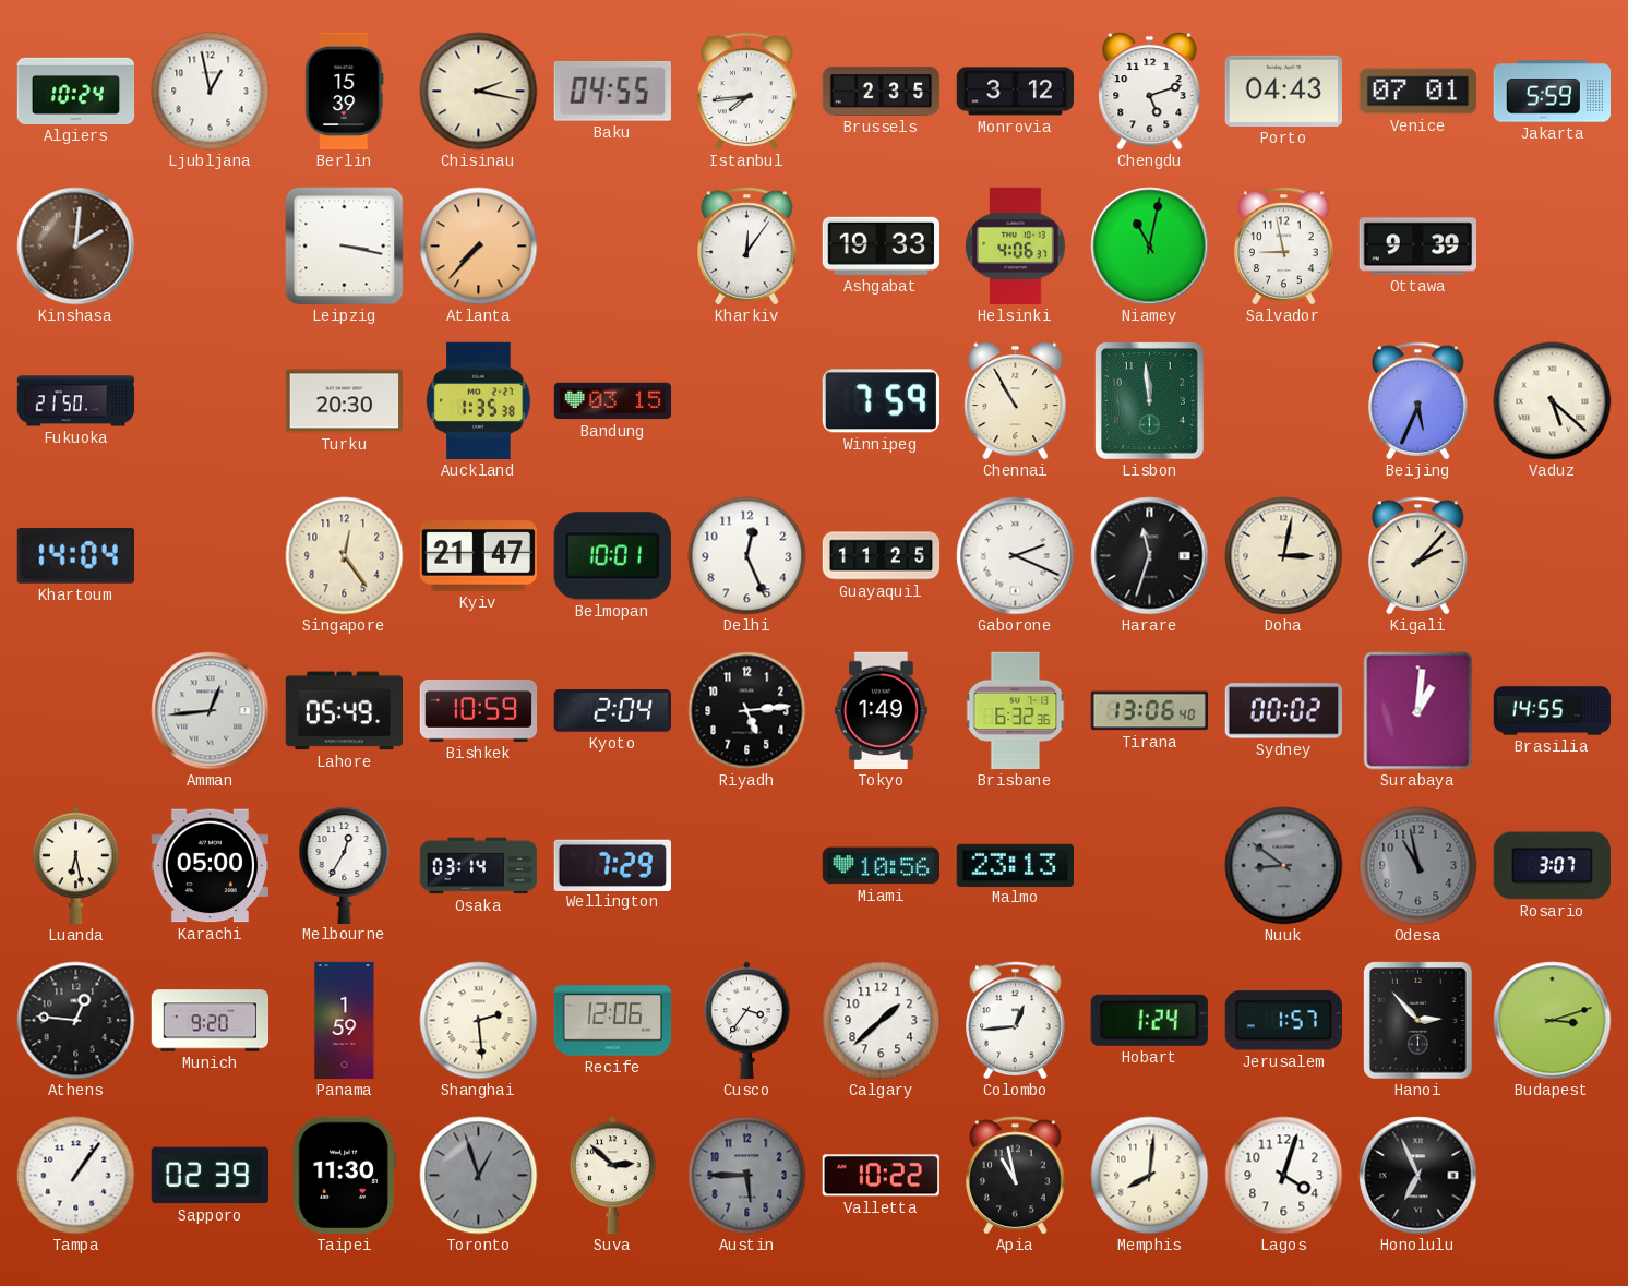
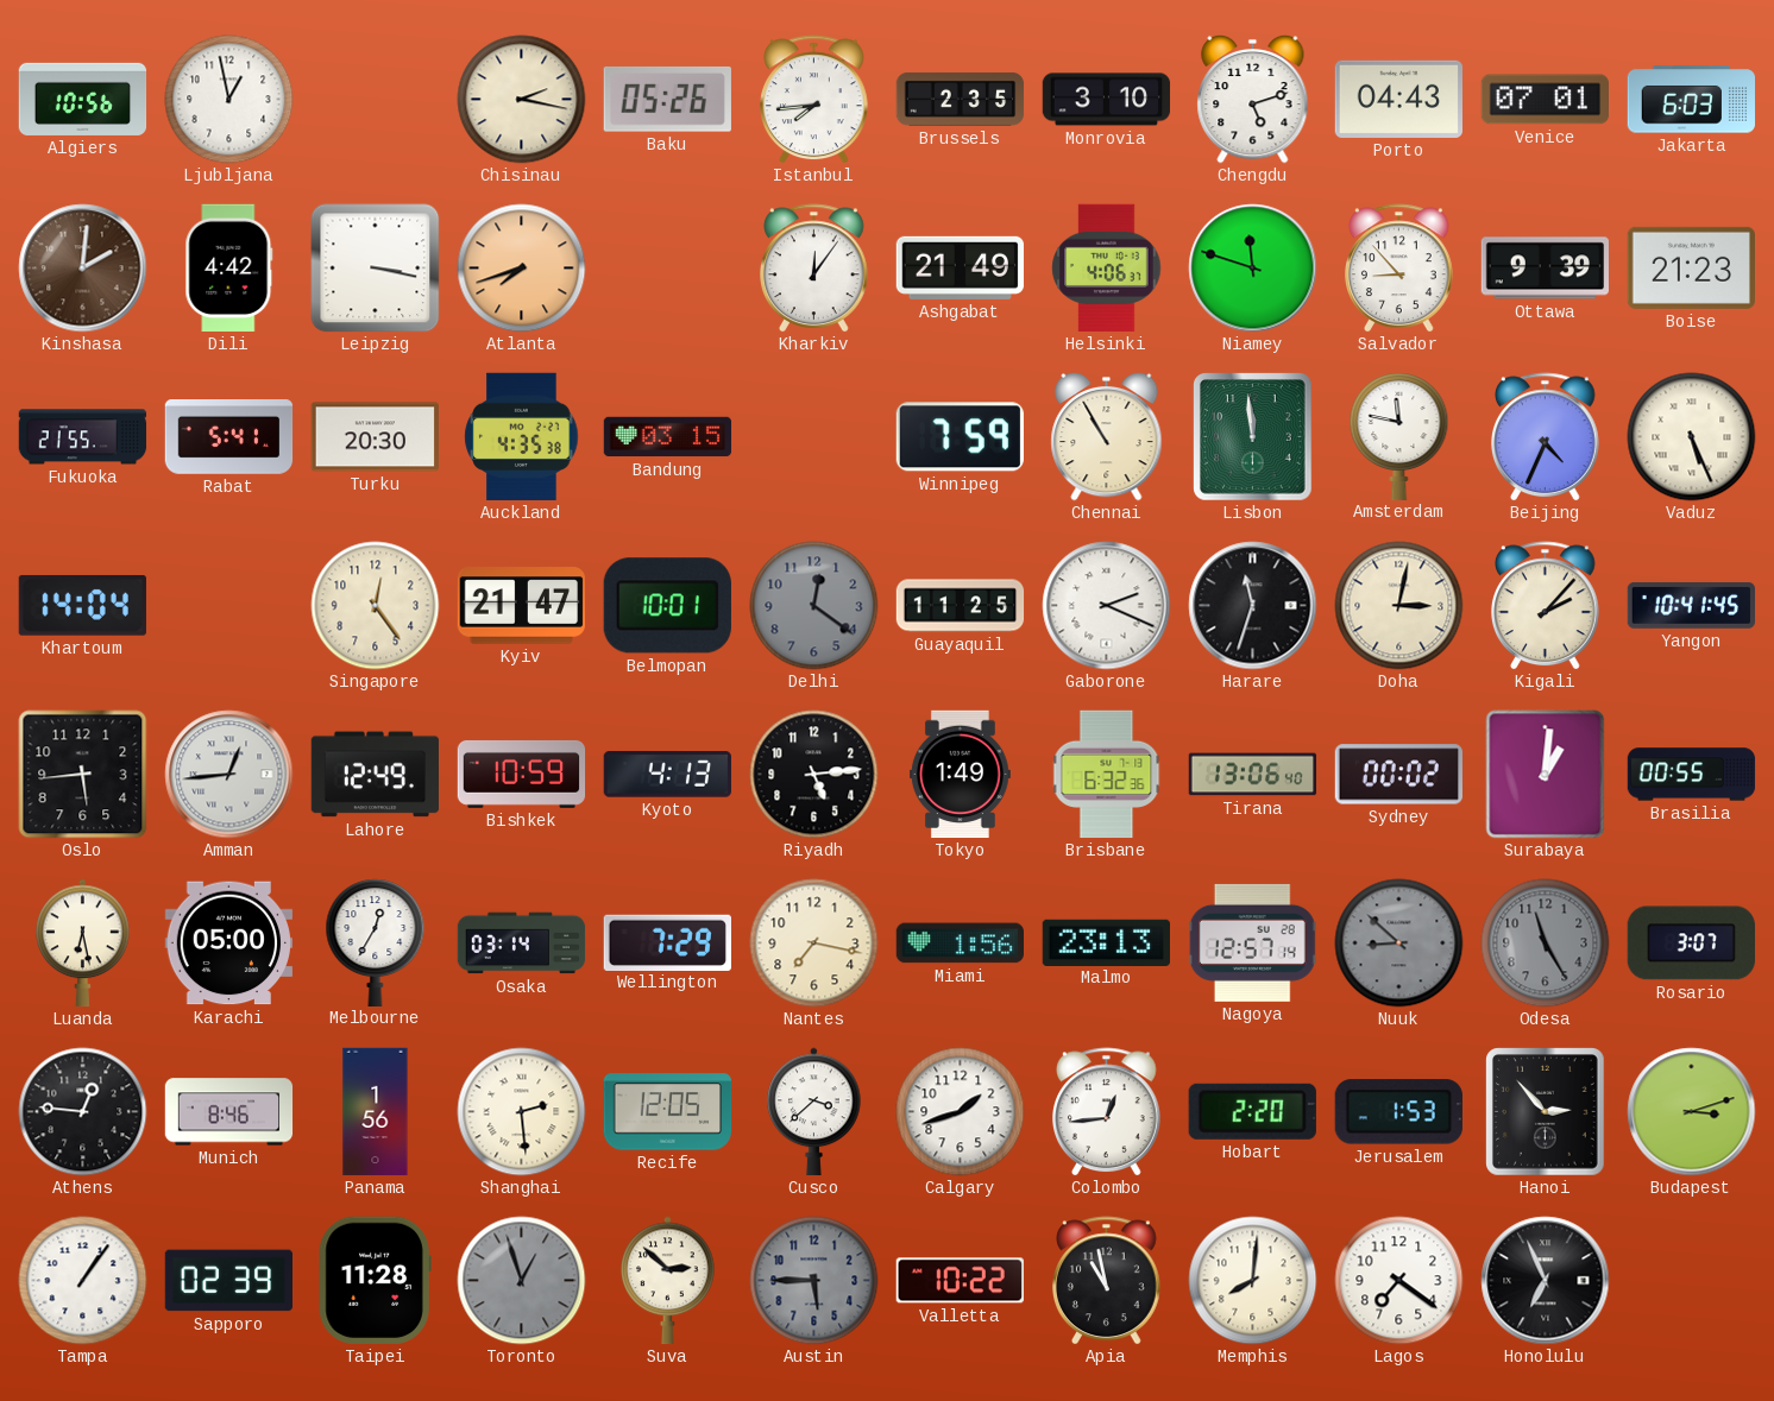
Algiers: 10:24 -> 10:56 (83, 99)
Berlin: 15:39 -> none (345, 92)
Baku: 04:55 -> 05:26 (667, 100)
Monrovia: 3:12 -> 3:10 (1107, 100)
Jakarta: 5:59 -> 6:03 (1691, 100)
Dili: none -> 4:42 (229, 269)
Atlanta: 7:37 -> 7:42 (522, 269)
Ashgabat: 19:33 -> 21:49 (960, 267)
Niamey: 11:02 -> 11:48 (1253, 269)
Salvador: 8:58 -> 8:53 (1399, 269)
Boise: none -> 21:23 (1691, 267)
Fukuoka: 21:50 -> 21:55 (83, 437)
Rabat: none -> 5:41 (229, 437)
Auckland: 1:35 -> 4:35 (522, 437)
Amsterdam: none -> 11:47 (1399, 436)
Beijing: 5:34 -> 4:34 (1546, 437)
Vaduz: 5:22 -> 5:26 (1692, 437)
Delhi: 12:26 -> 12:21 (814, 606)
Delhi dial: white -> grey (814, 606)
Yangon: none -> 10:41 (1691, 606)
Oslo: none -> 5:44 (83, 775)
Lahore: 05:49 -> 12:49 (375, 775)
Kyoto: 2:04 -> 4:13 (667, 775)
Brasilia: 14:55 -> 00:55 (1692, 775)
Nantes: none -> 7:17 (814, 944)
Miami: 10:56 -> 1:56 (960, 944)
Nagoya: none -> 12:57 (1252, 942)
Nuuk: 8:51 -> 8:52 (1399, 944)
Odesa: 10:58 -> 11:25 (1546, 944)
Munich: 9:20 -> 8:46 (229, 1112)
Panama: 1:59 -> 1:56 (376, 1112)
Recife: 12:06 -> 12:05 (668, 1112)
Cusco: 3:36 -> 3:38 (814, 1111)
Calgary: 1:38 -> 1:42 (961, 1112)
Hobart: 1:24 -> 2:20 (1252, 1111)
Jerusalem: 1:57 -> 1:53 (1398, 1112)
Taipei: 11:30 -> 11:28 (375, 1280)
Lagos: 4:03 -> 7:21 (1399, 1281)
